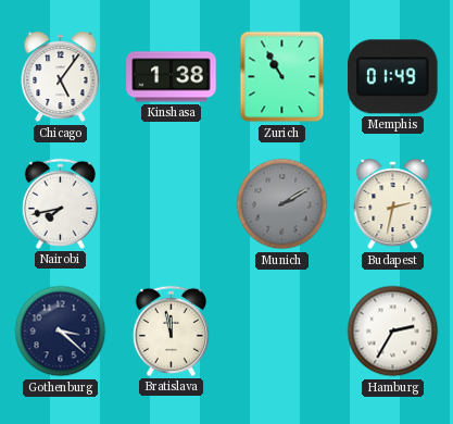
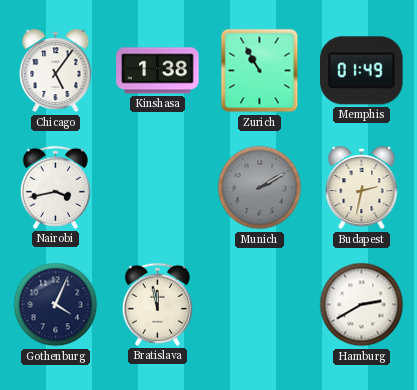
Nairobi: 7:43 -> 3:43 (55, 187)
Gothenburg: 3:22 -> 4:04 (56, 305)
Hamburg: 2:35 -> 2:40 (362, 305)
